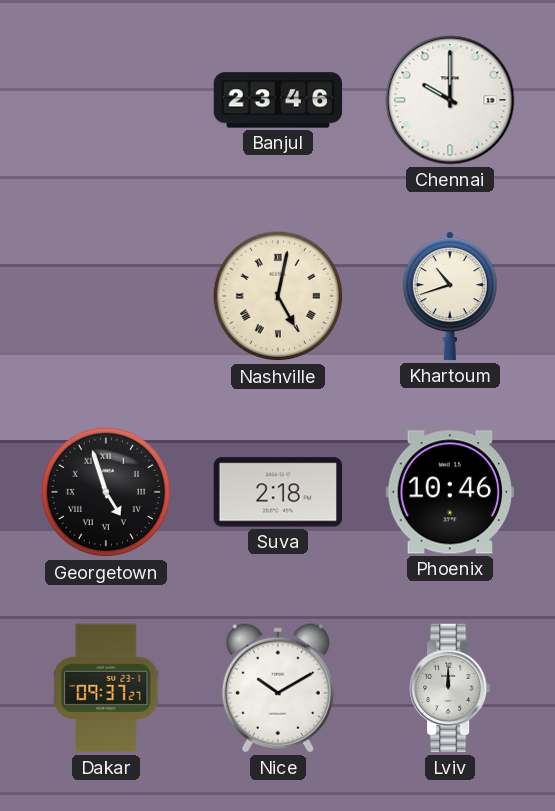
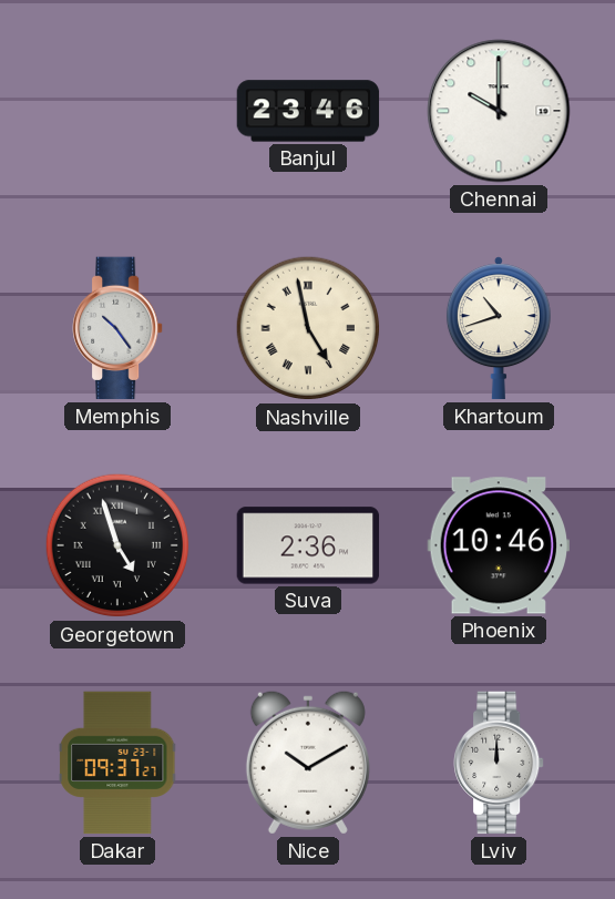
Memphis: none -> 10:24 (119, 328)
Nashville: 5:02 -> 4:58 (308, 328)
Suva: 2:18 -> 2:36 (308, 545)
